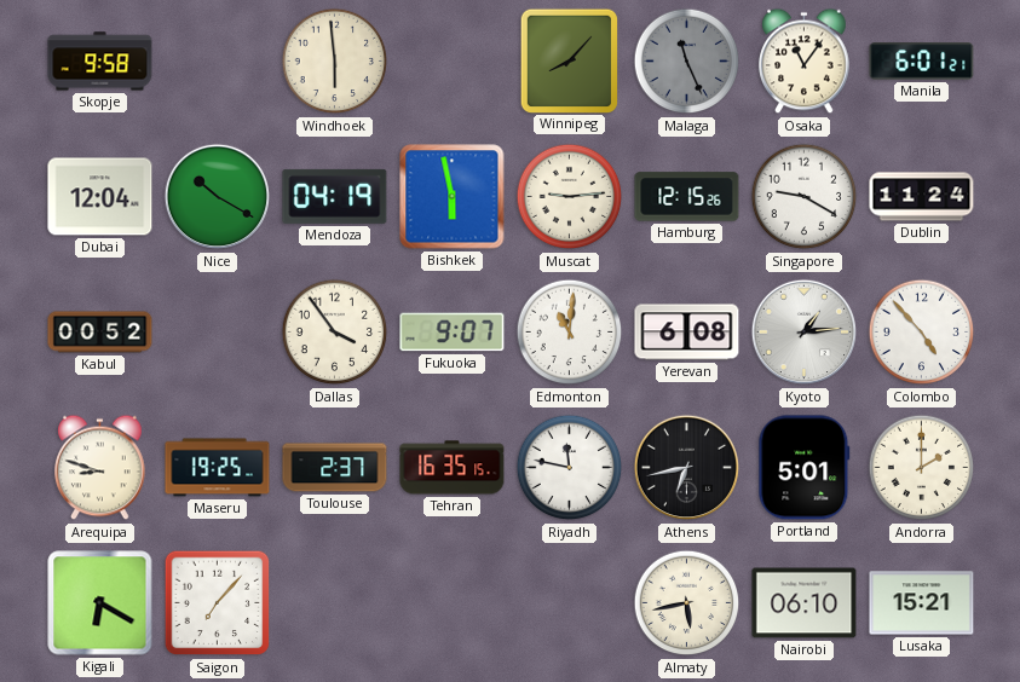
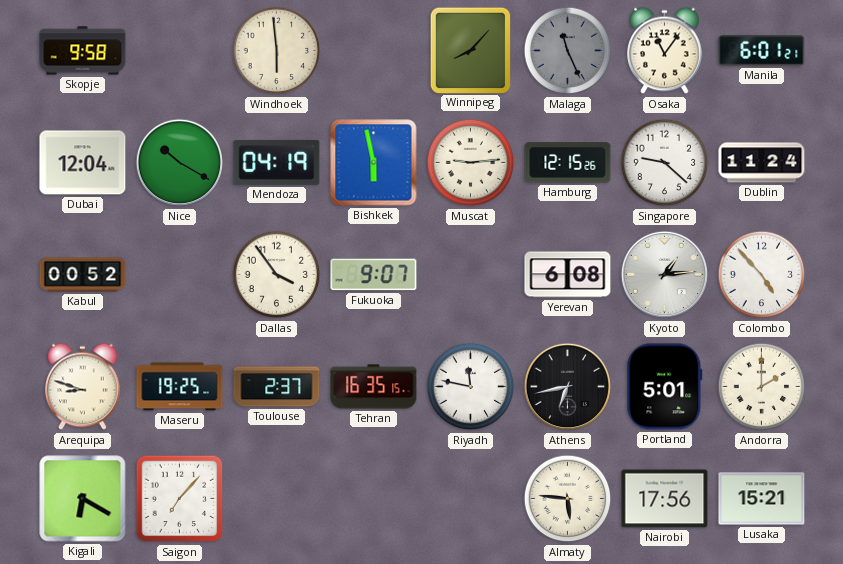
Singapore: 9:20 -> 9:22 (665, 163)
Edmonton: 11:01 -> none (570, 333)
Almaty: 5:43 -> 5:46 (568, 499)
Nairobi: 06:10 -> 17:56 (665, 499)
